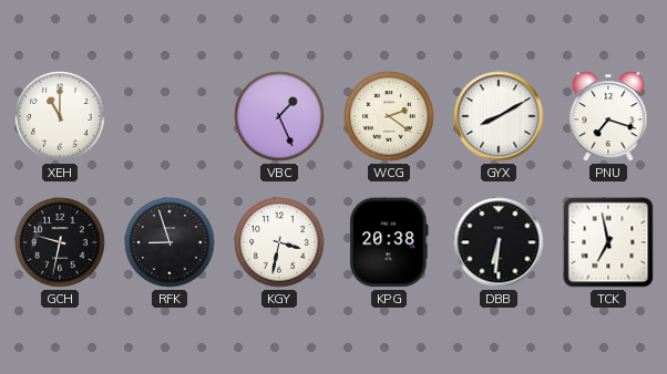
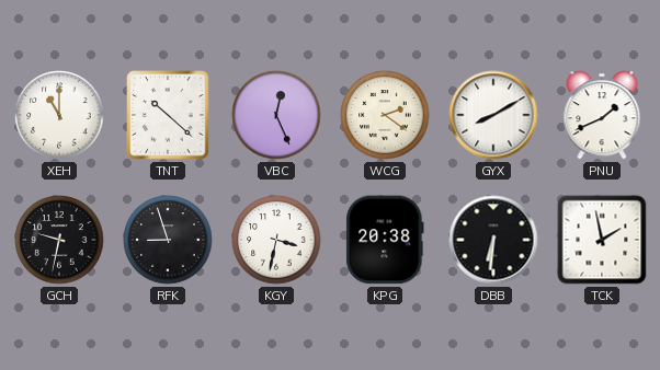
TNT: none -> 10:22 (168, 115)
VBC: 1:26 -> 12:26 (276, 115)
PNU: 7:18 -> 1:41 (602, 115)
TCK: 6:58 -> 1:58 (602, 240)
